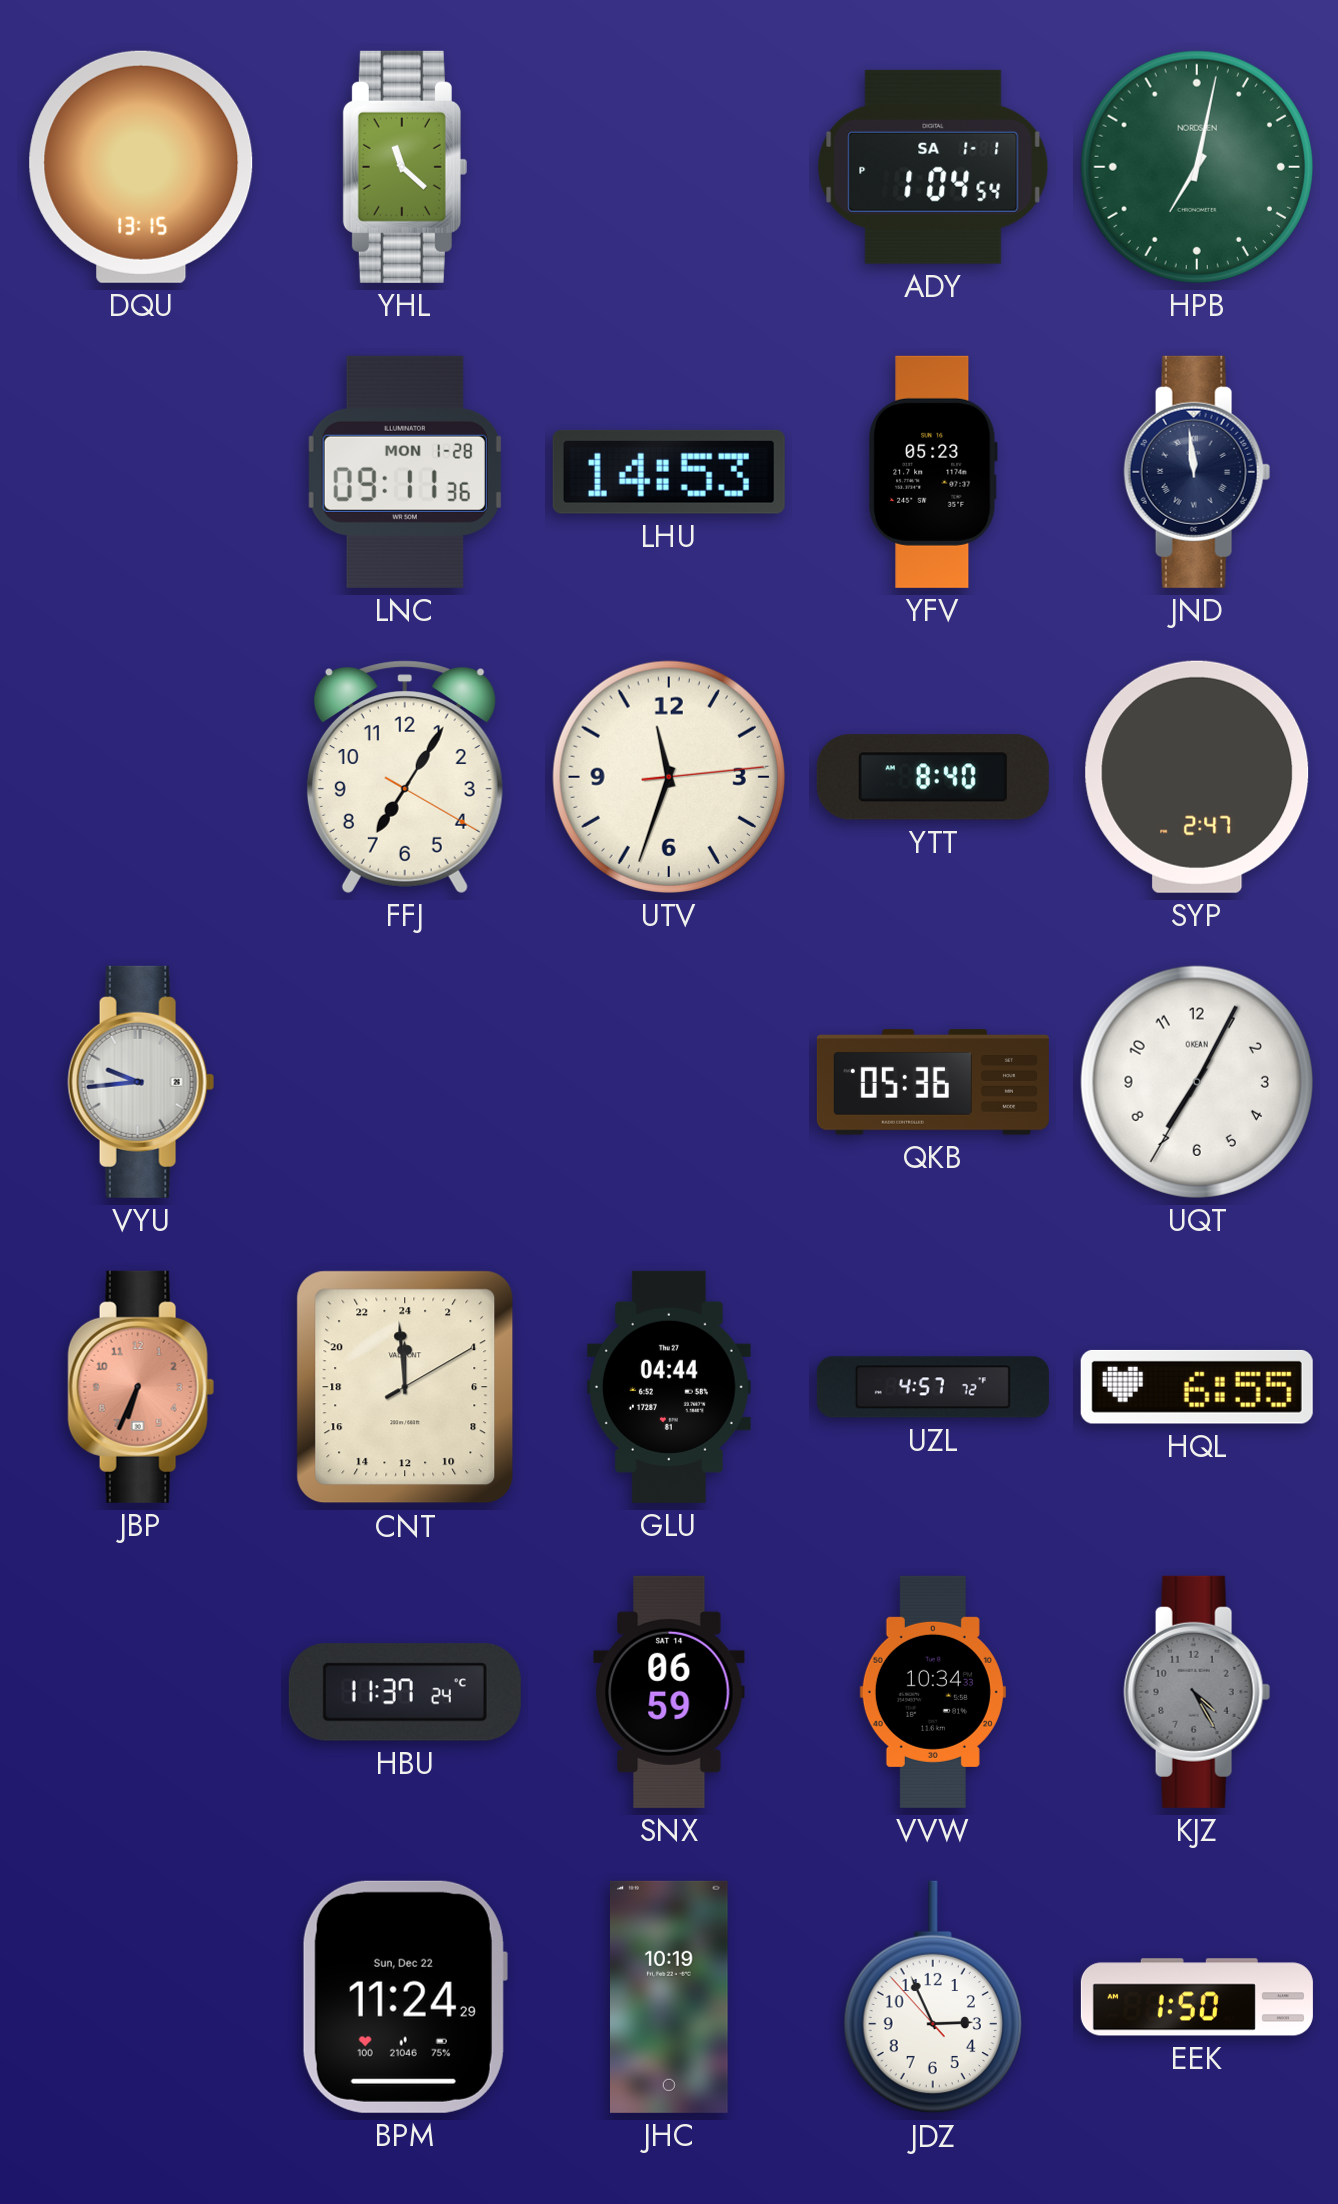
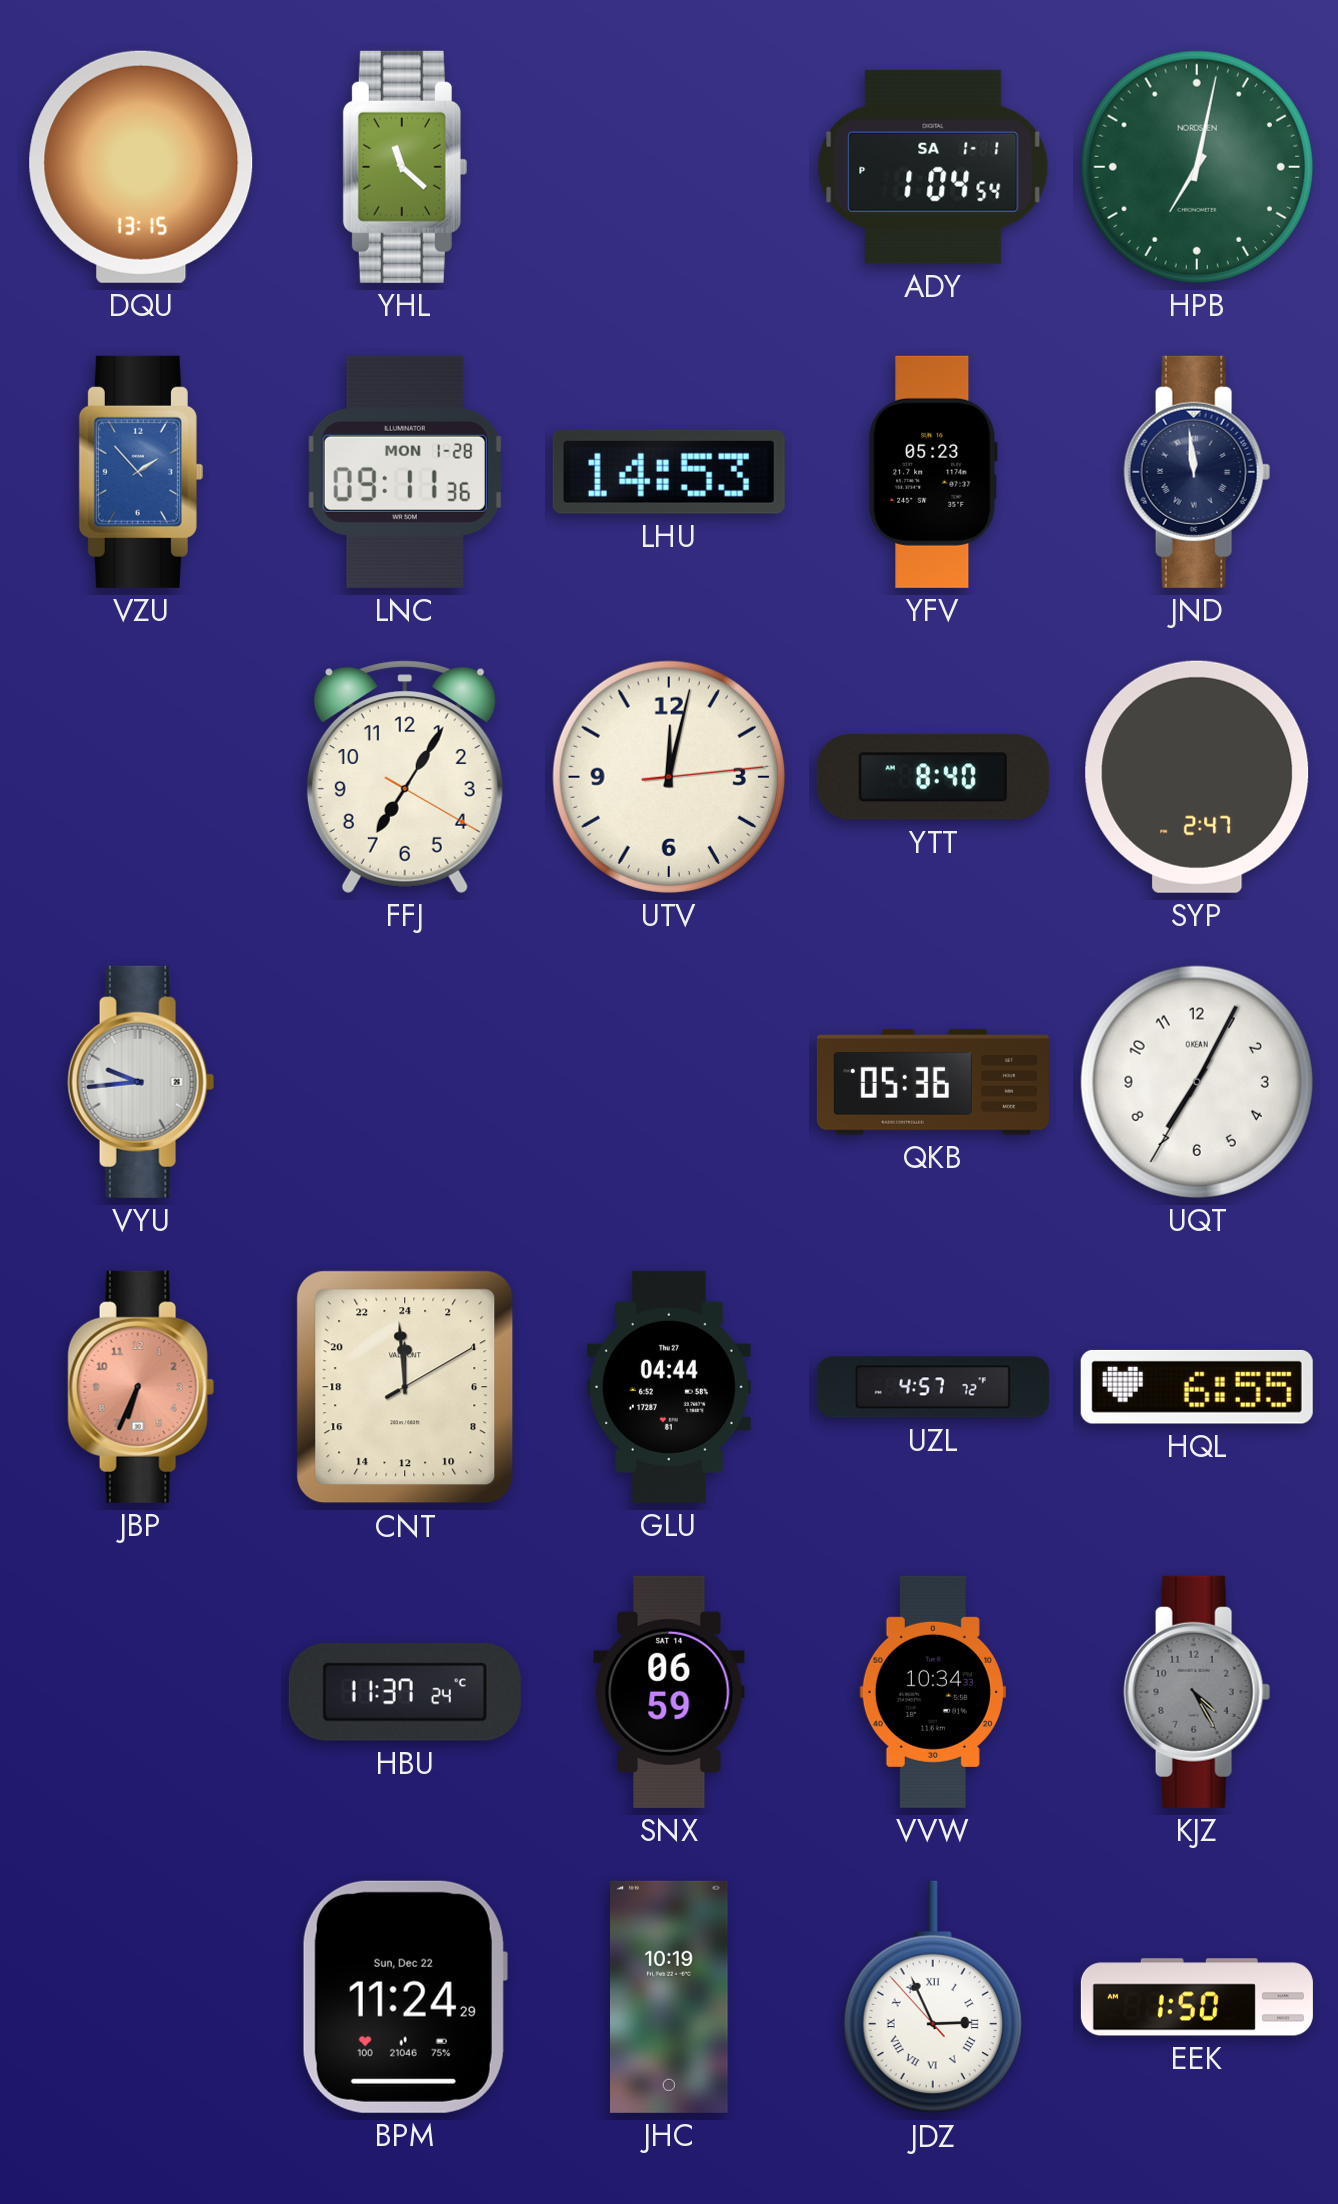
VZU: none -> 1:53 (141, 472)
UTV: 11:33 -> 12:02 (669, 777)
JDZ numerals: Arabic -> Roman (933, 1997)
